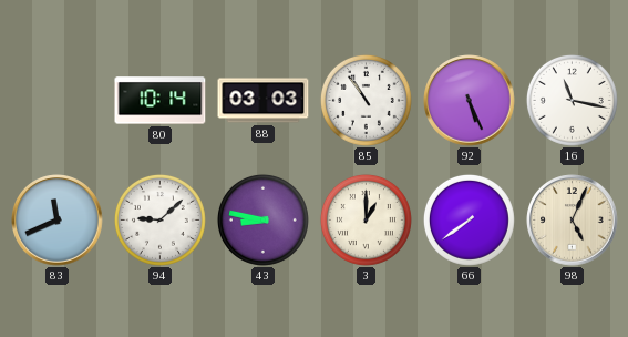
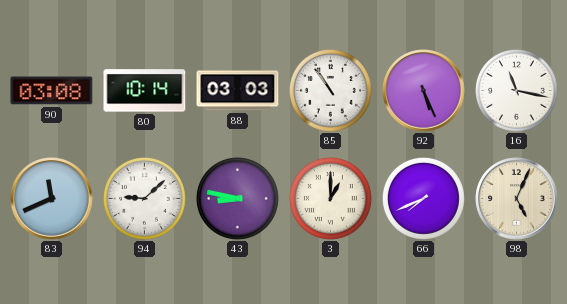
90: none -> 03:08 (52, 91)
66: 7:39 -> 7:41 (423, 198)
